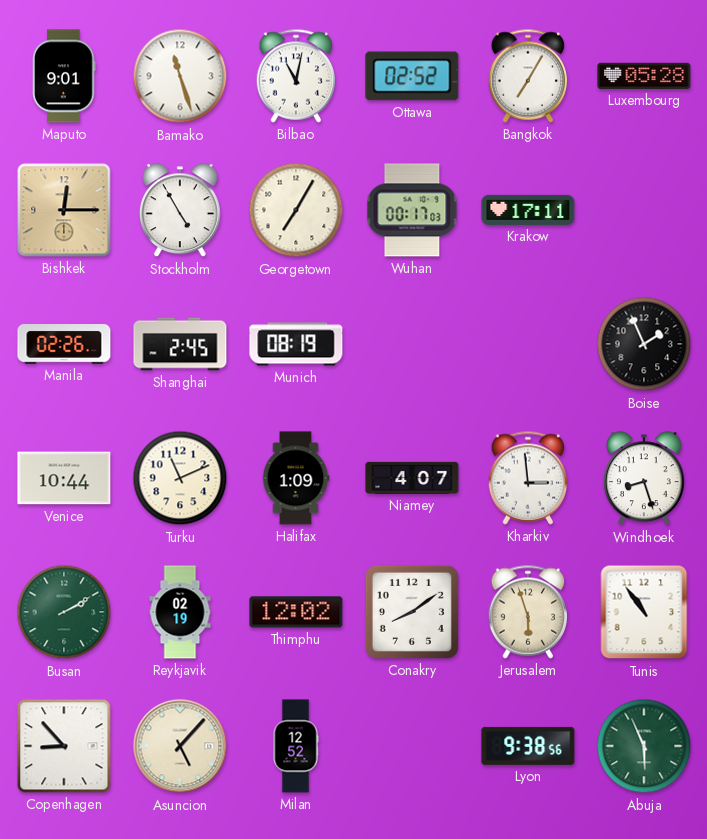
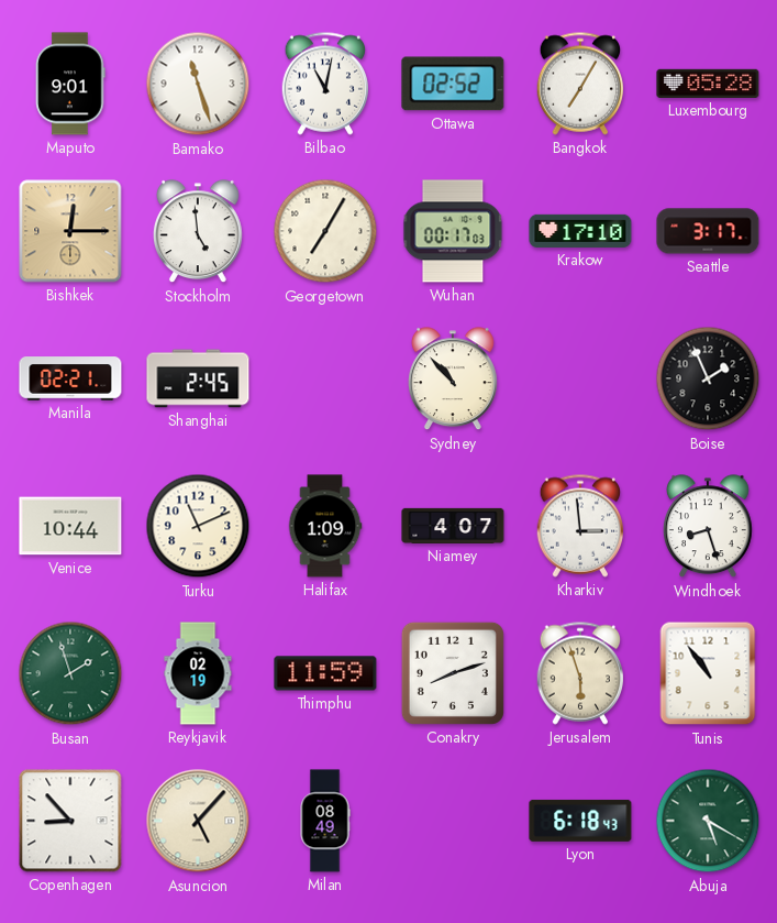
Stockholm: 4:55 -> 4:59 (198, 232)
Krakow: 17:11 -> 17:10 (580, 231)
Seattle: none -> 3:17 (708, 231)
Manila: 02:26 -> 02:21 (70, 378)
Munich: 08:19 -> none (296, 344)
Sydney: none -> 10:53 (453, 380)
Busan: 2:10 -> 1:57 (70, 673)
Thimphu: 12:02 -> 11:59 (325, 673)
Conakry: 8:09 -> 8:12 (453, 673)
Milan: 12:52 -> 08:49 (325, 821)
Lyon: 9:38 -> 6:18 (580, 821)
Abuja: 5:56 -> 5:20 (708, 821)
